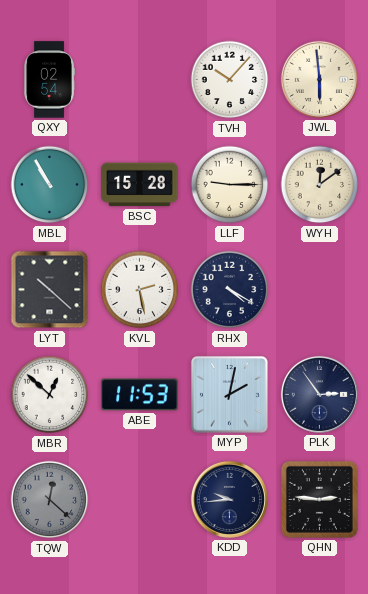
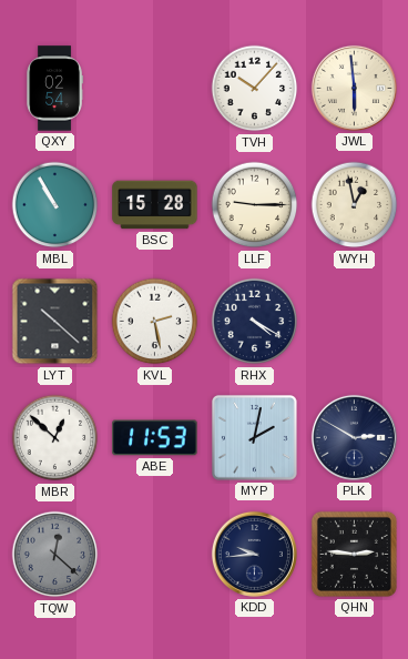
WYH: 12:09 -> 12:58 (355, 205)
PLK: 2:54 -> 2:50 (354, 437)
